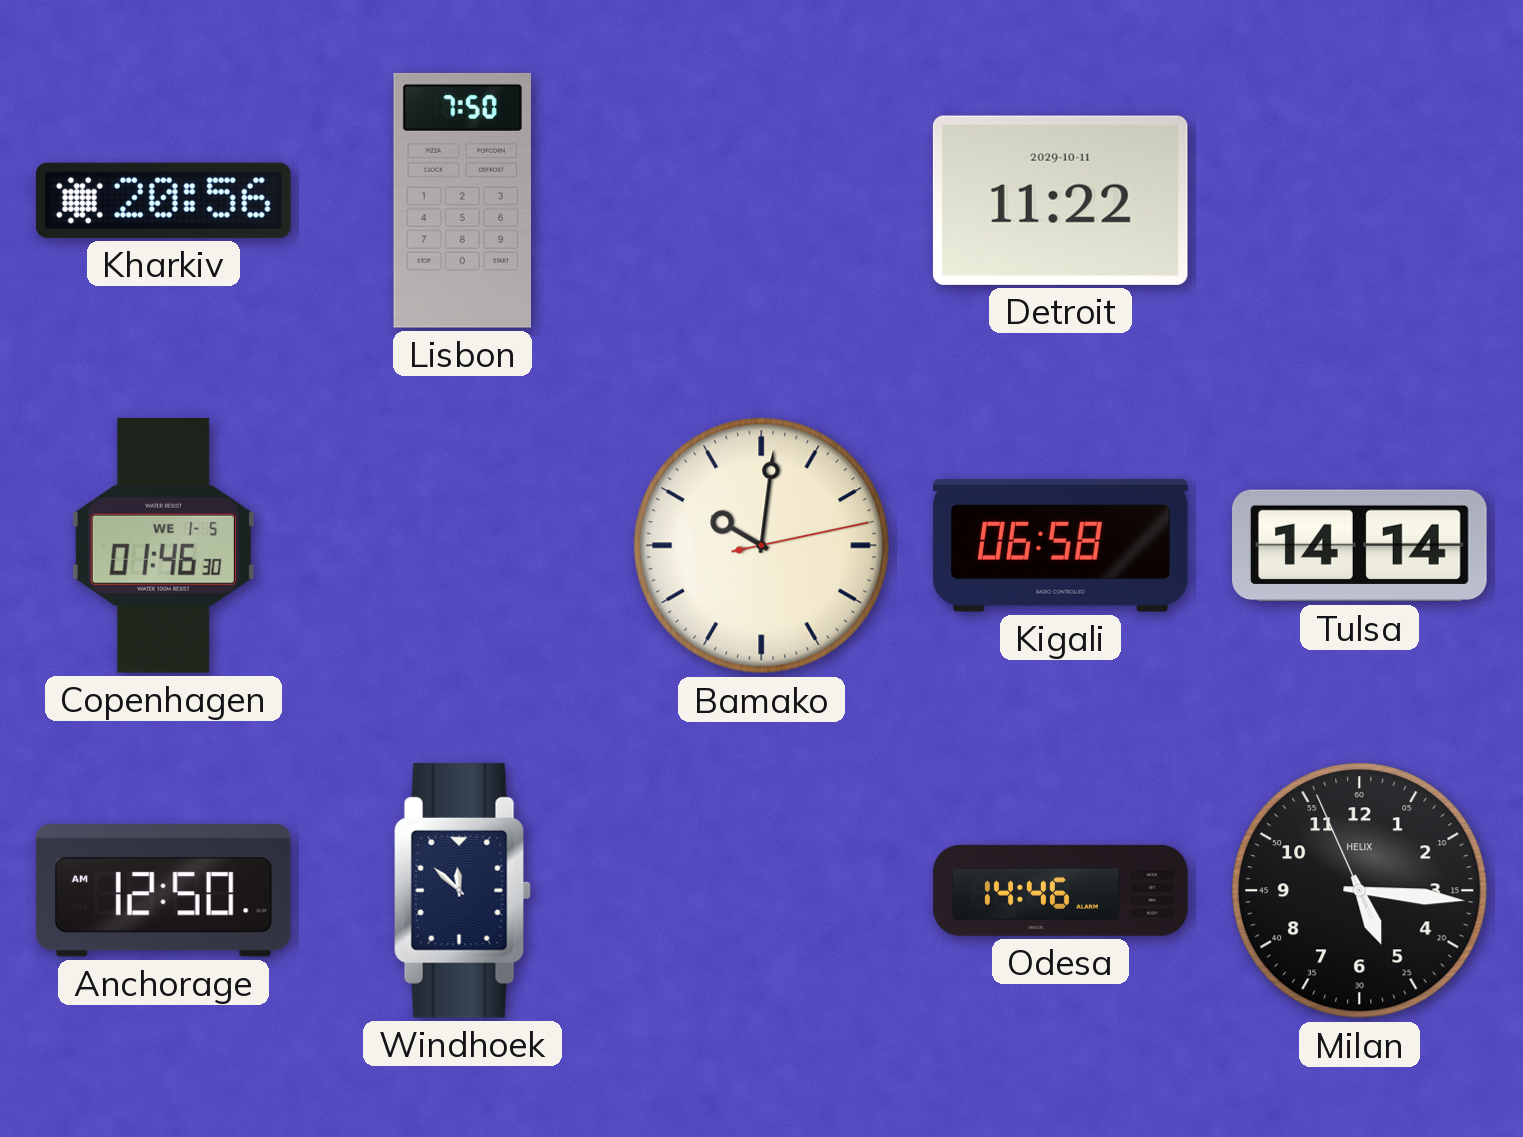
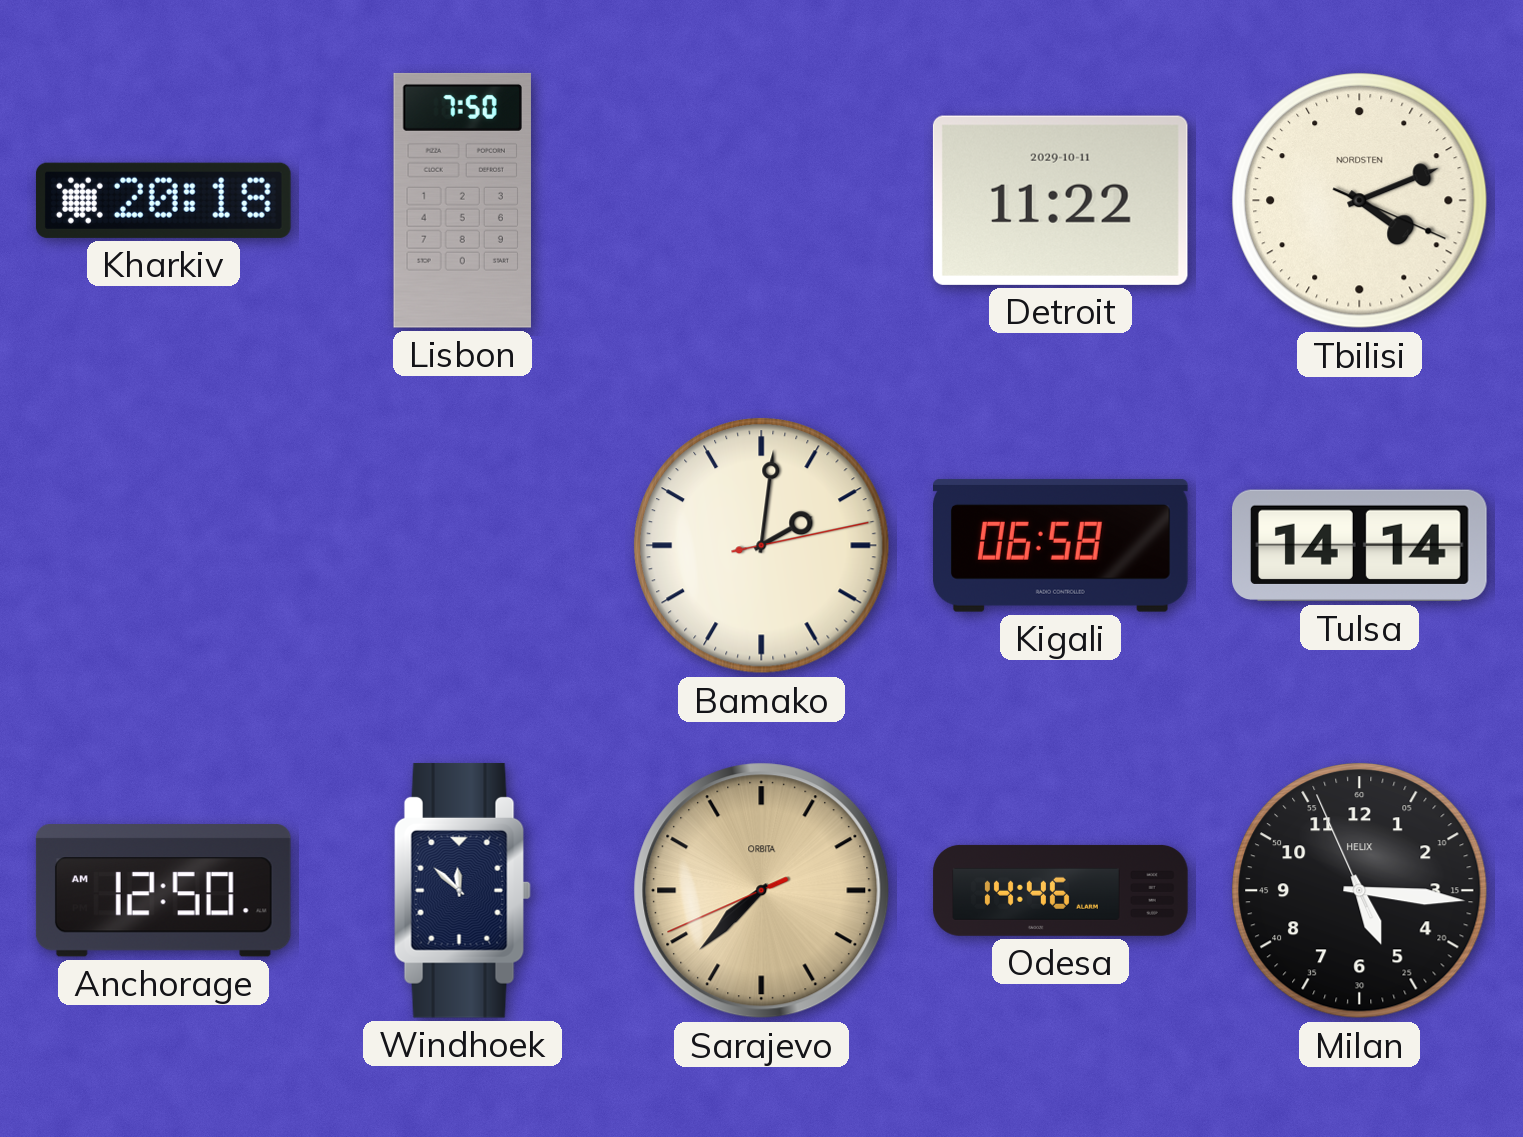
Kharkiv: 20:56 -> 20:18 (163, 200)
Tbilisi: none -> 4:11 (1360, 201)
Copenhagen: 01:46 -> none (163, 545)
Bamako: 10:01 -> 2:01 (762, 546)
Sarajevo: none -> 7:37 (762, 891)
